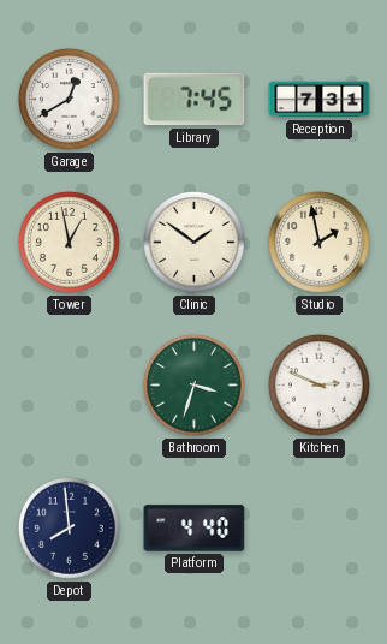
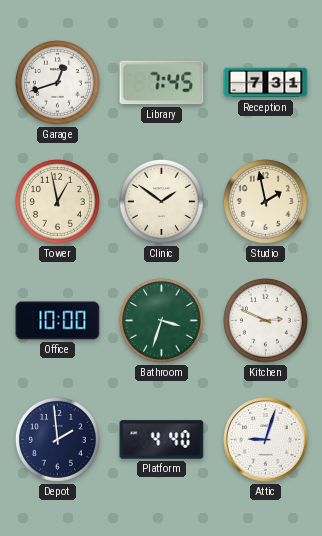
Garage: 12:40 -> 12:42 (57, 82)
Office: none -> 10:00 (58, 321)
Depot: 7:59 -> 1:59 (57, 439)
Attic: none -> 9:03 (266, 440)
